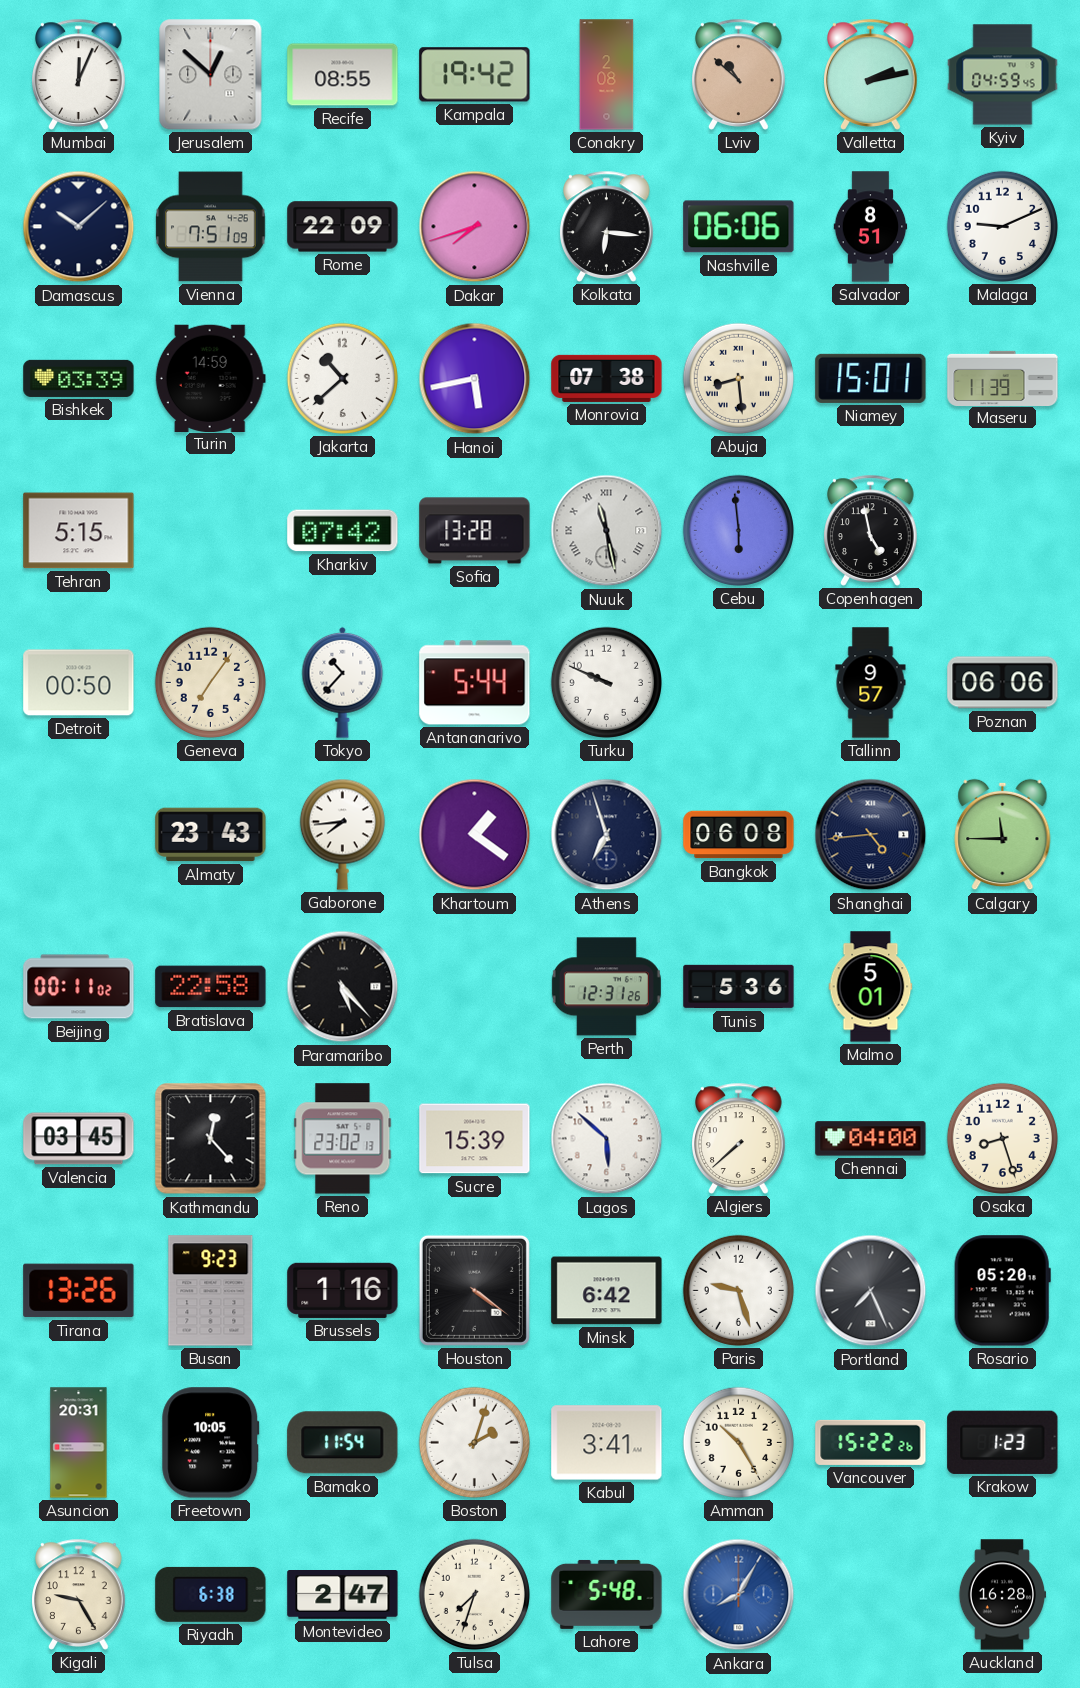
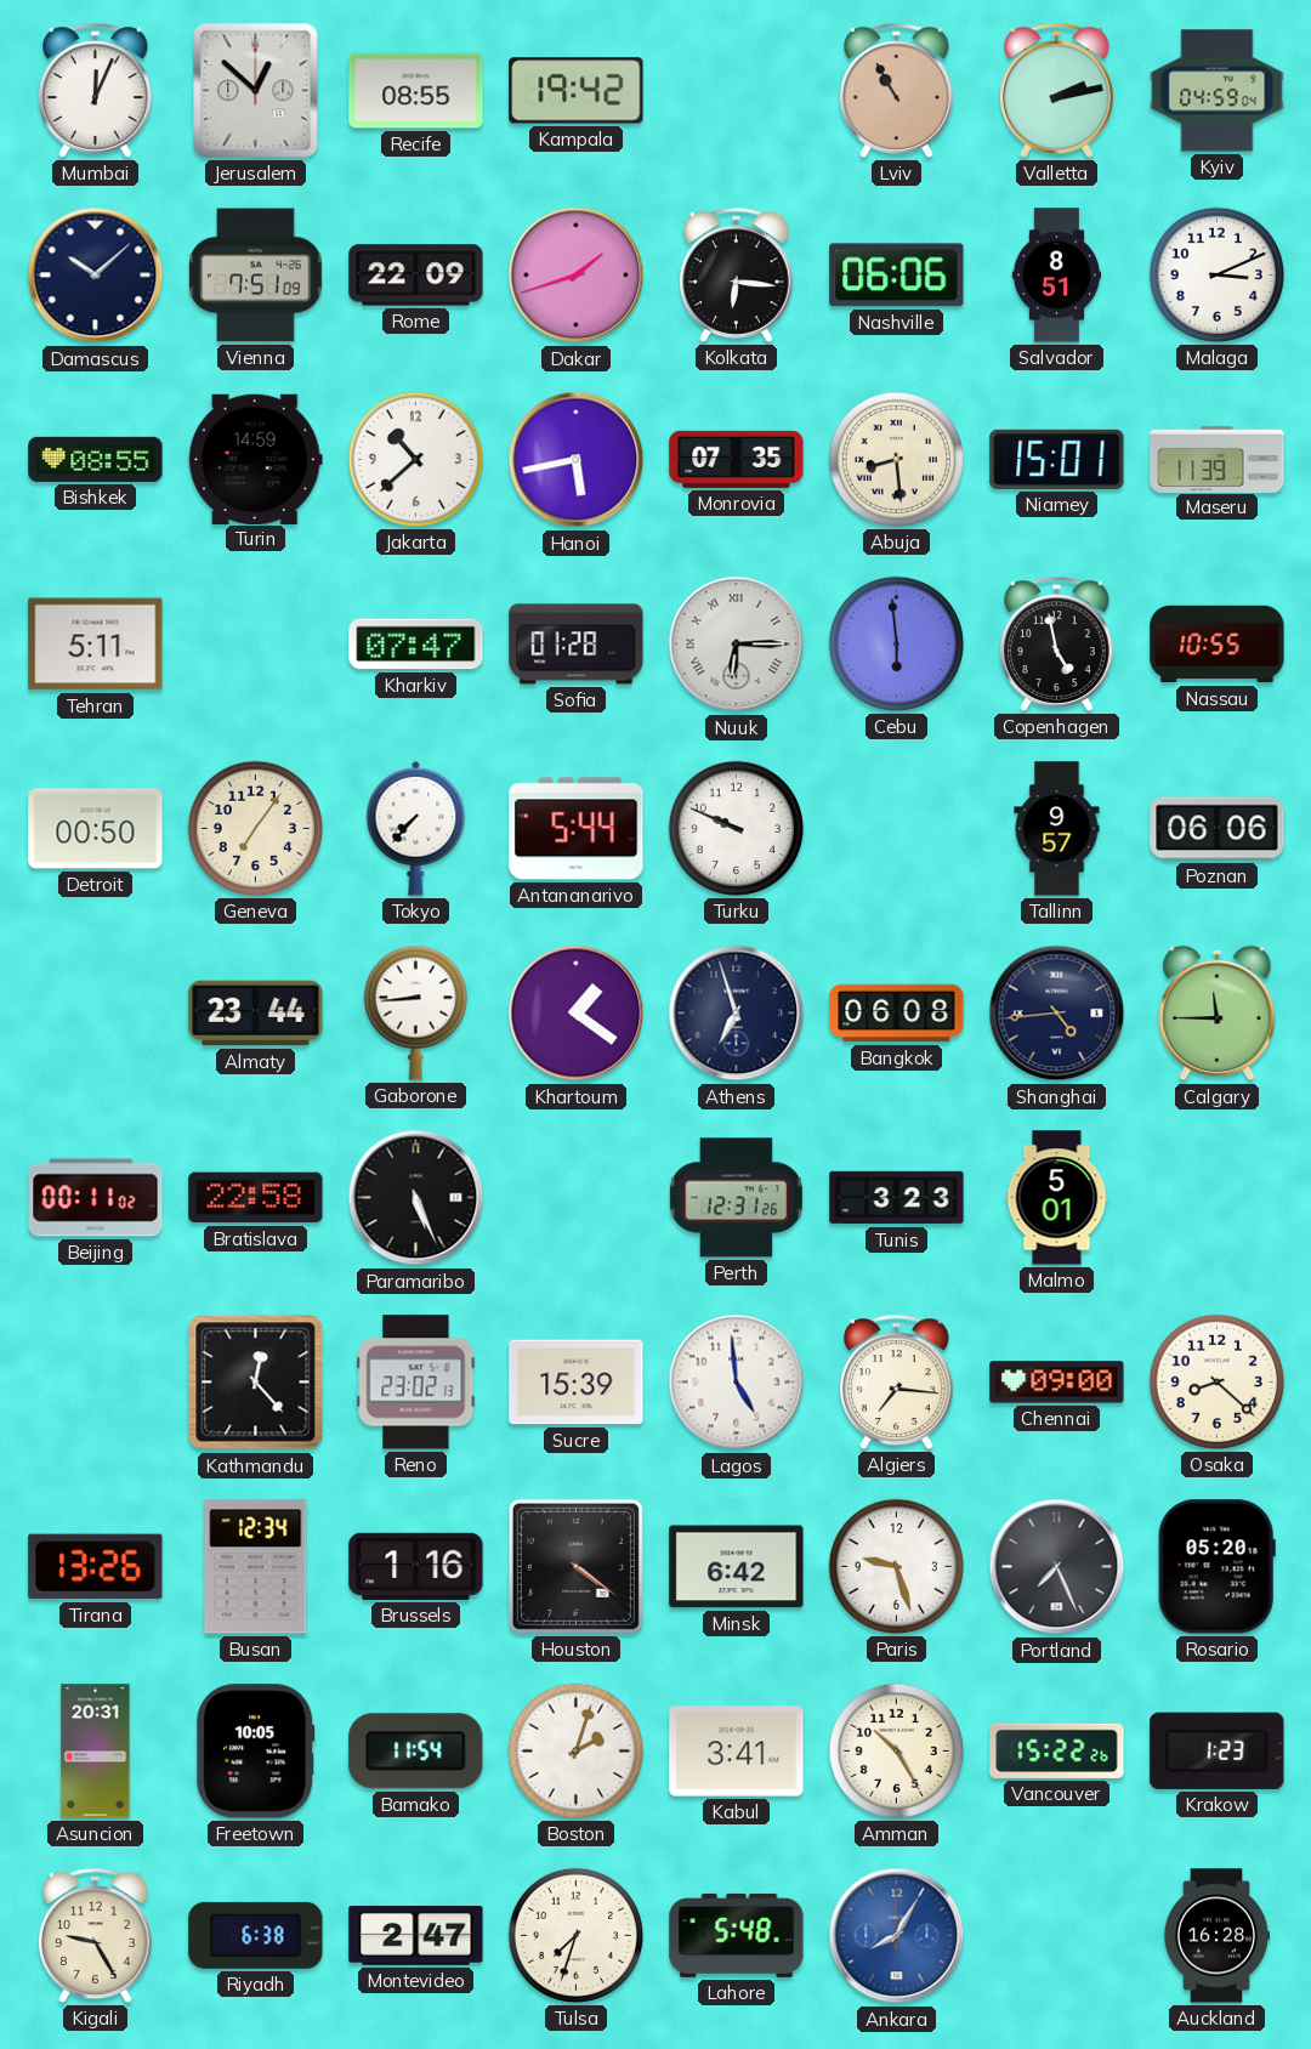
Conakry: 2:08 -> none (607, 75)
Lviv: 10:52 -> 10:55 (897, 90)
Kyiv: 04:59:45 -> 04:59:04 (1218, 91)
Dakar: 7:42 -> 1:42 (577, 276)
Malaga: 9:11 -> 3:11 (1216, 274)
Bishkek: 03:39 -> 08:55 (96, 459)
Monrovia: 07:38 -> 07:35 (737, 459)
Tehran: 5:15 -> 5:11 (96, 645)
Kharkiv: 07:42 -> 07:47 (416, 645)
Sofia: 13:28 -> 01:28 (577, 645)
Nuuk: 11:28 -> 6:15 (737, 645)
Nassau: none -> 10:55 (1218, 645)
Tokyo: 10:37 -> 7:37 (416, 828)
Almaty: 23:43 -> 23:44 (256, 1014)
Gaborone: 7:44 -> 8:44 (415, 1012)
Paramaribo: 5:23 -> 5:26 (416, 1198)
Tunis: 5:36 -> 3:23 (897, 1198)
Valencia: 03:45 -> none (79, 1139)
Lagos: 5:52 -> 4:59 (737, 1383)
Algiers: 7:38 -> 7:16 (897, 1381)
Chennai: 04:00 -> 09:00 (1057, 1383)
Osaka: 8:27 -> 8:22 (1216, 1381)
Busan: 9:23 -> 12:34 (256, 1567)
